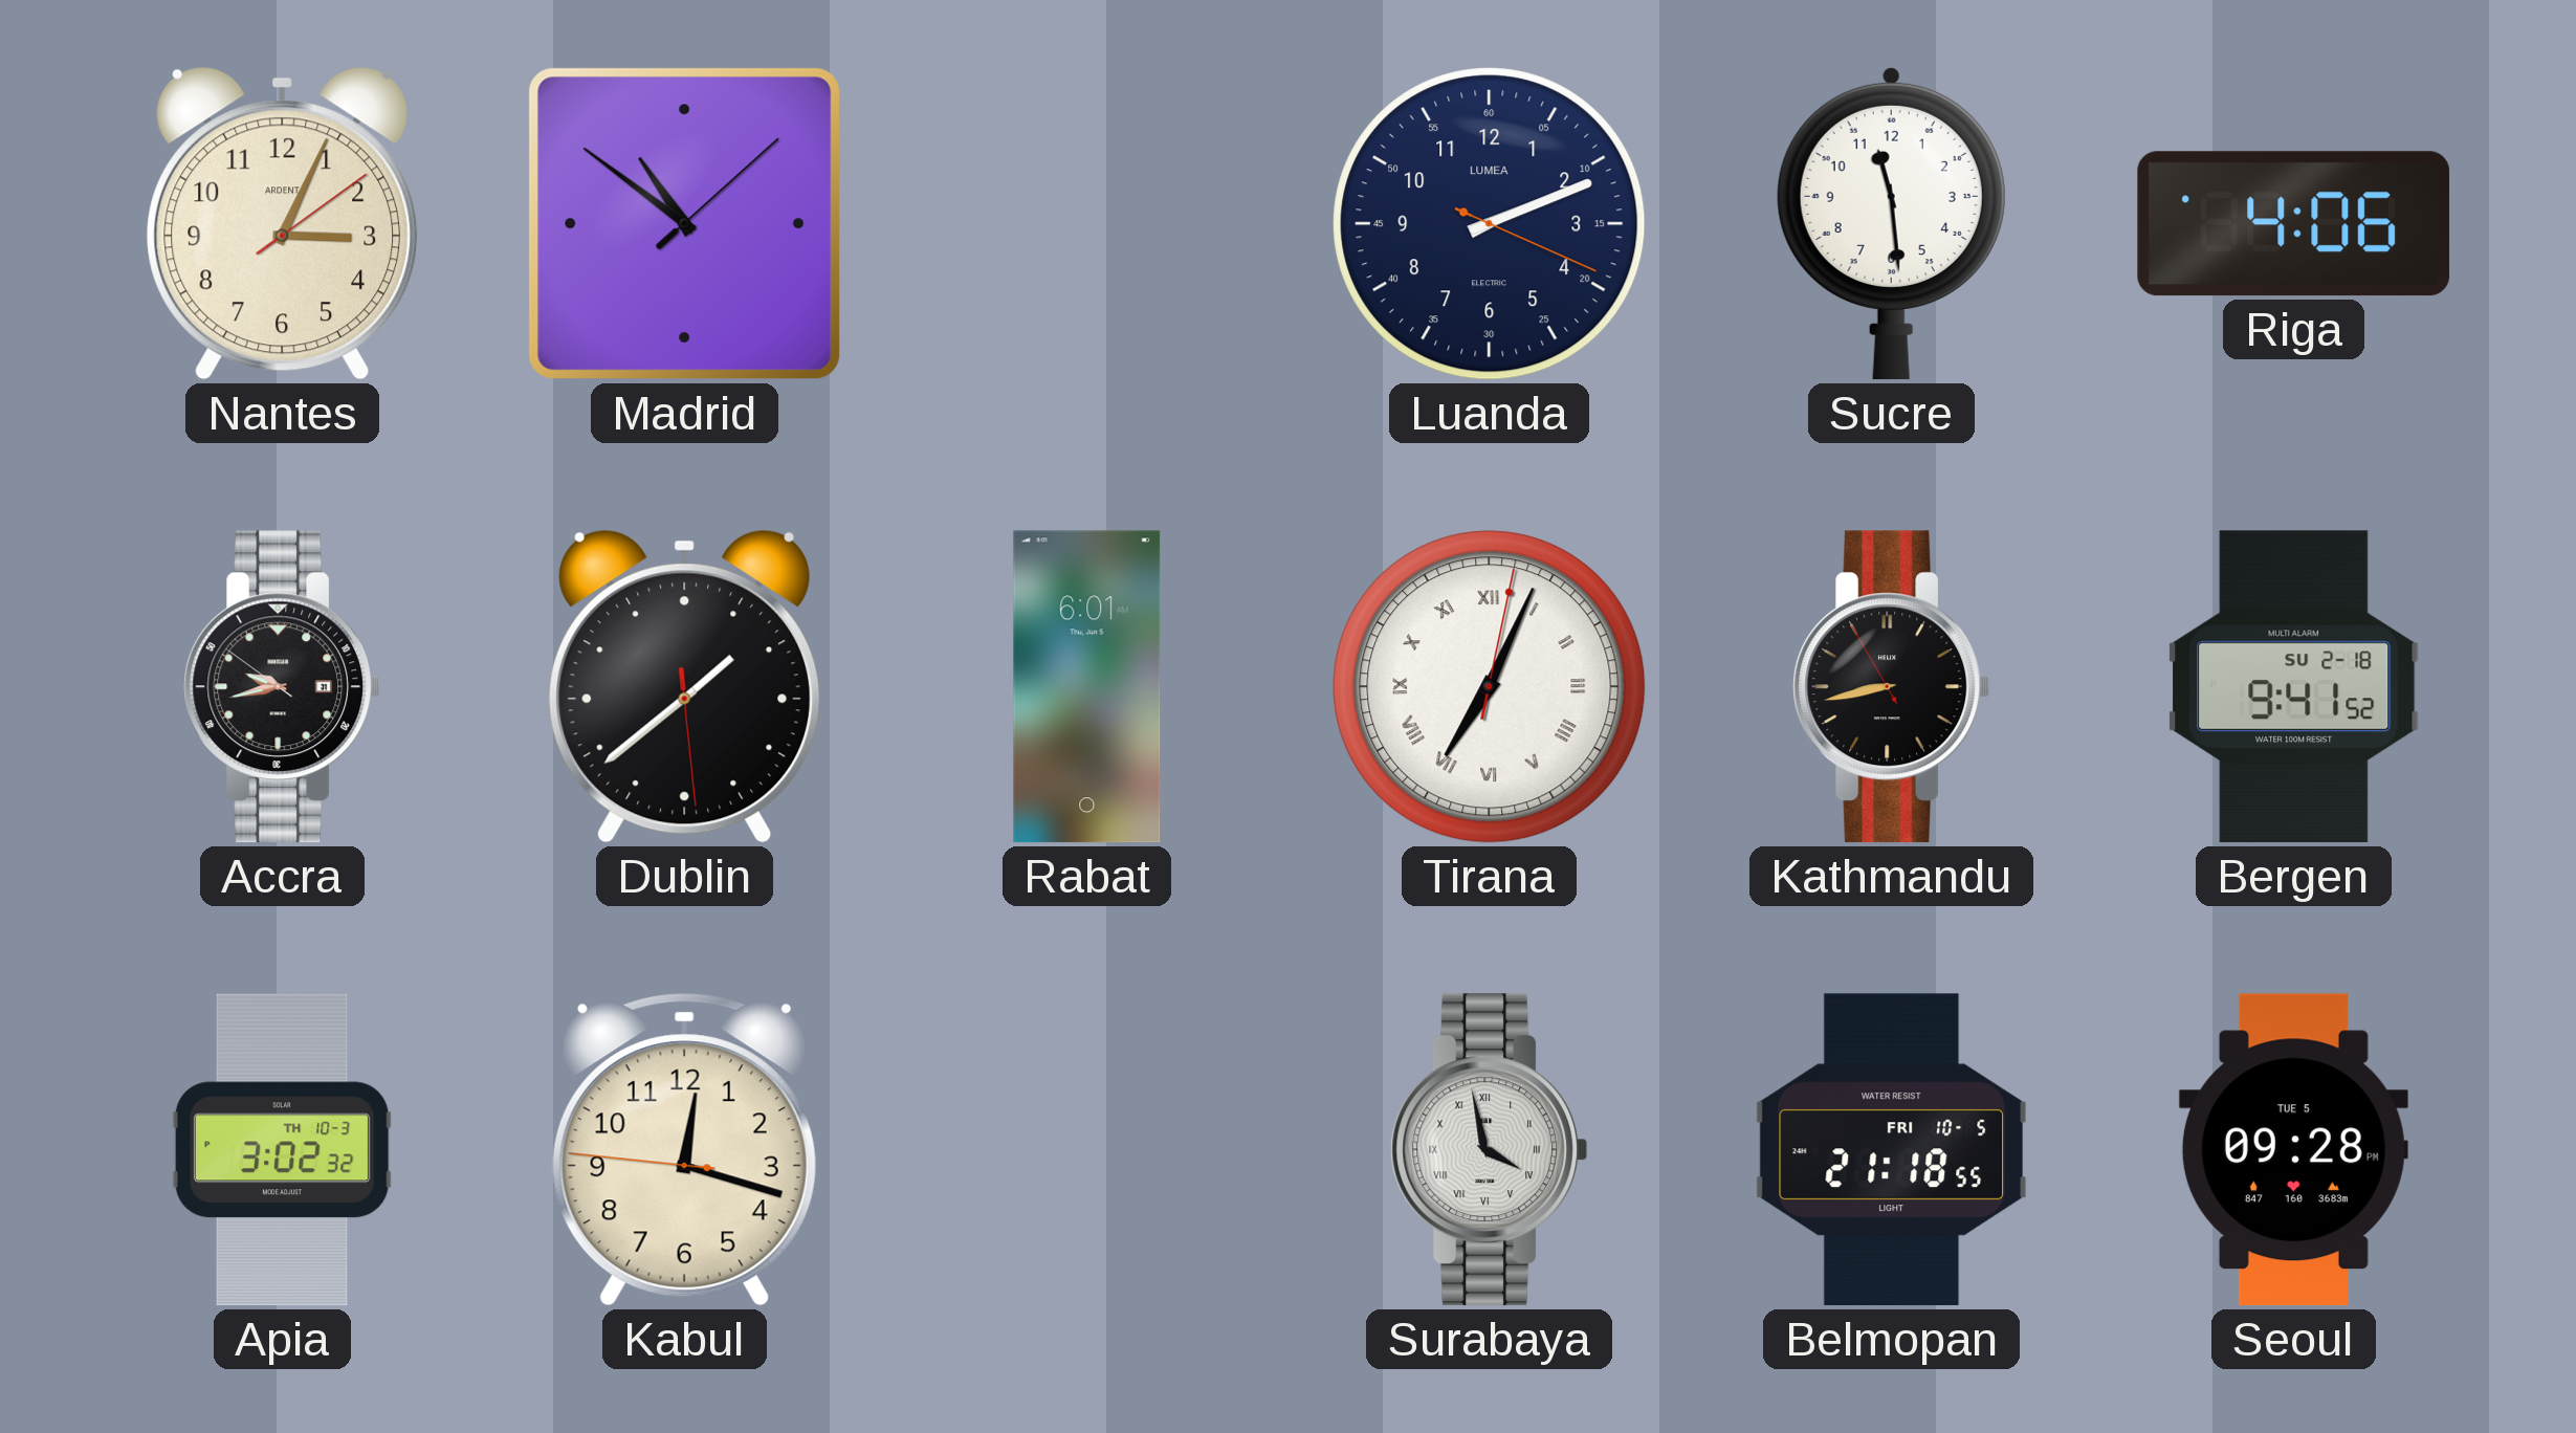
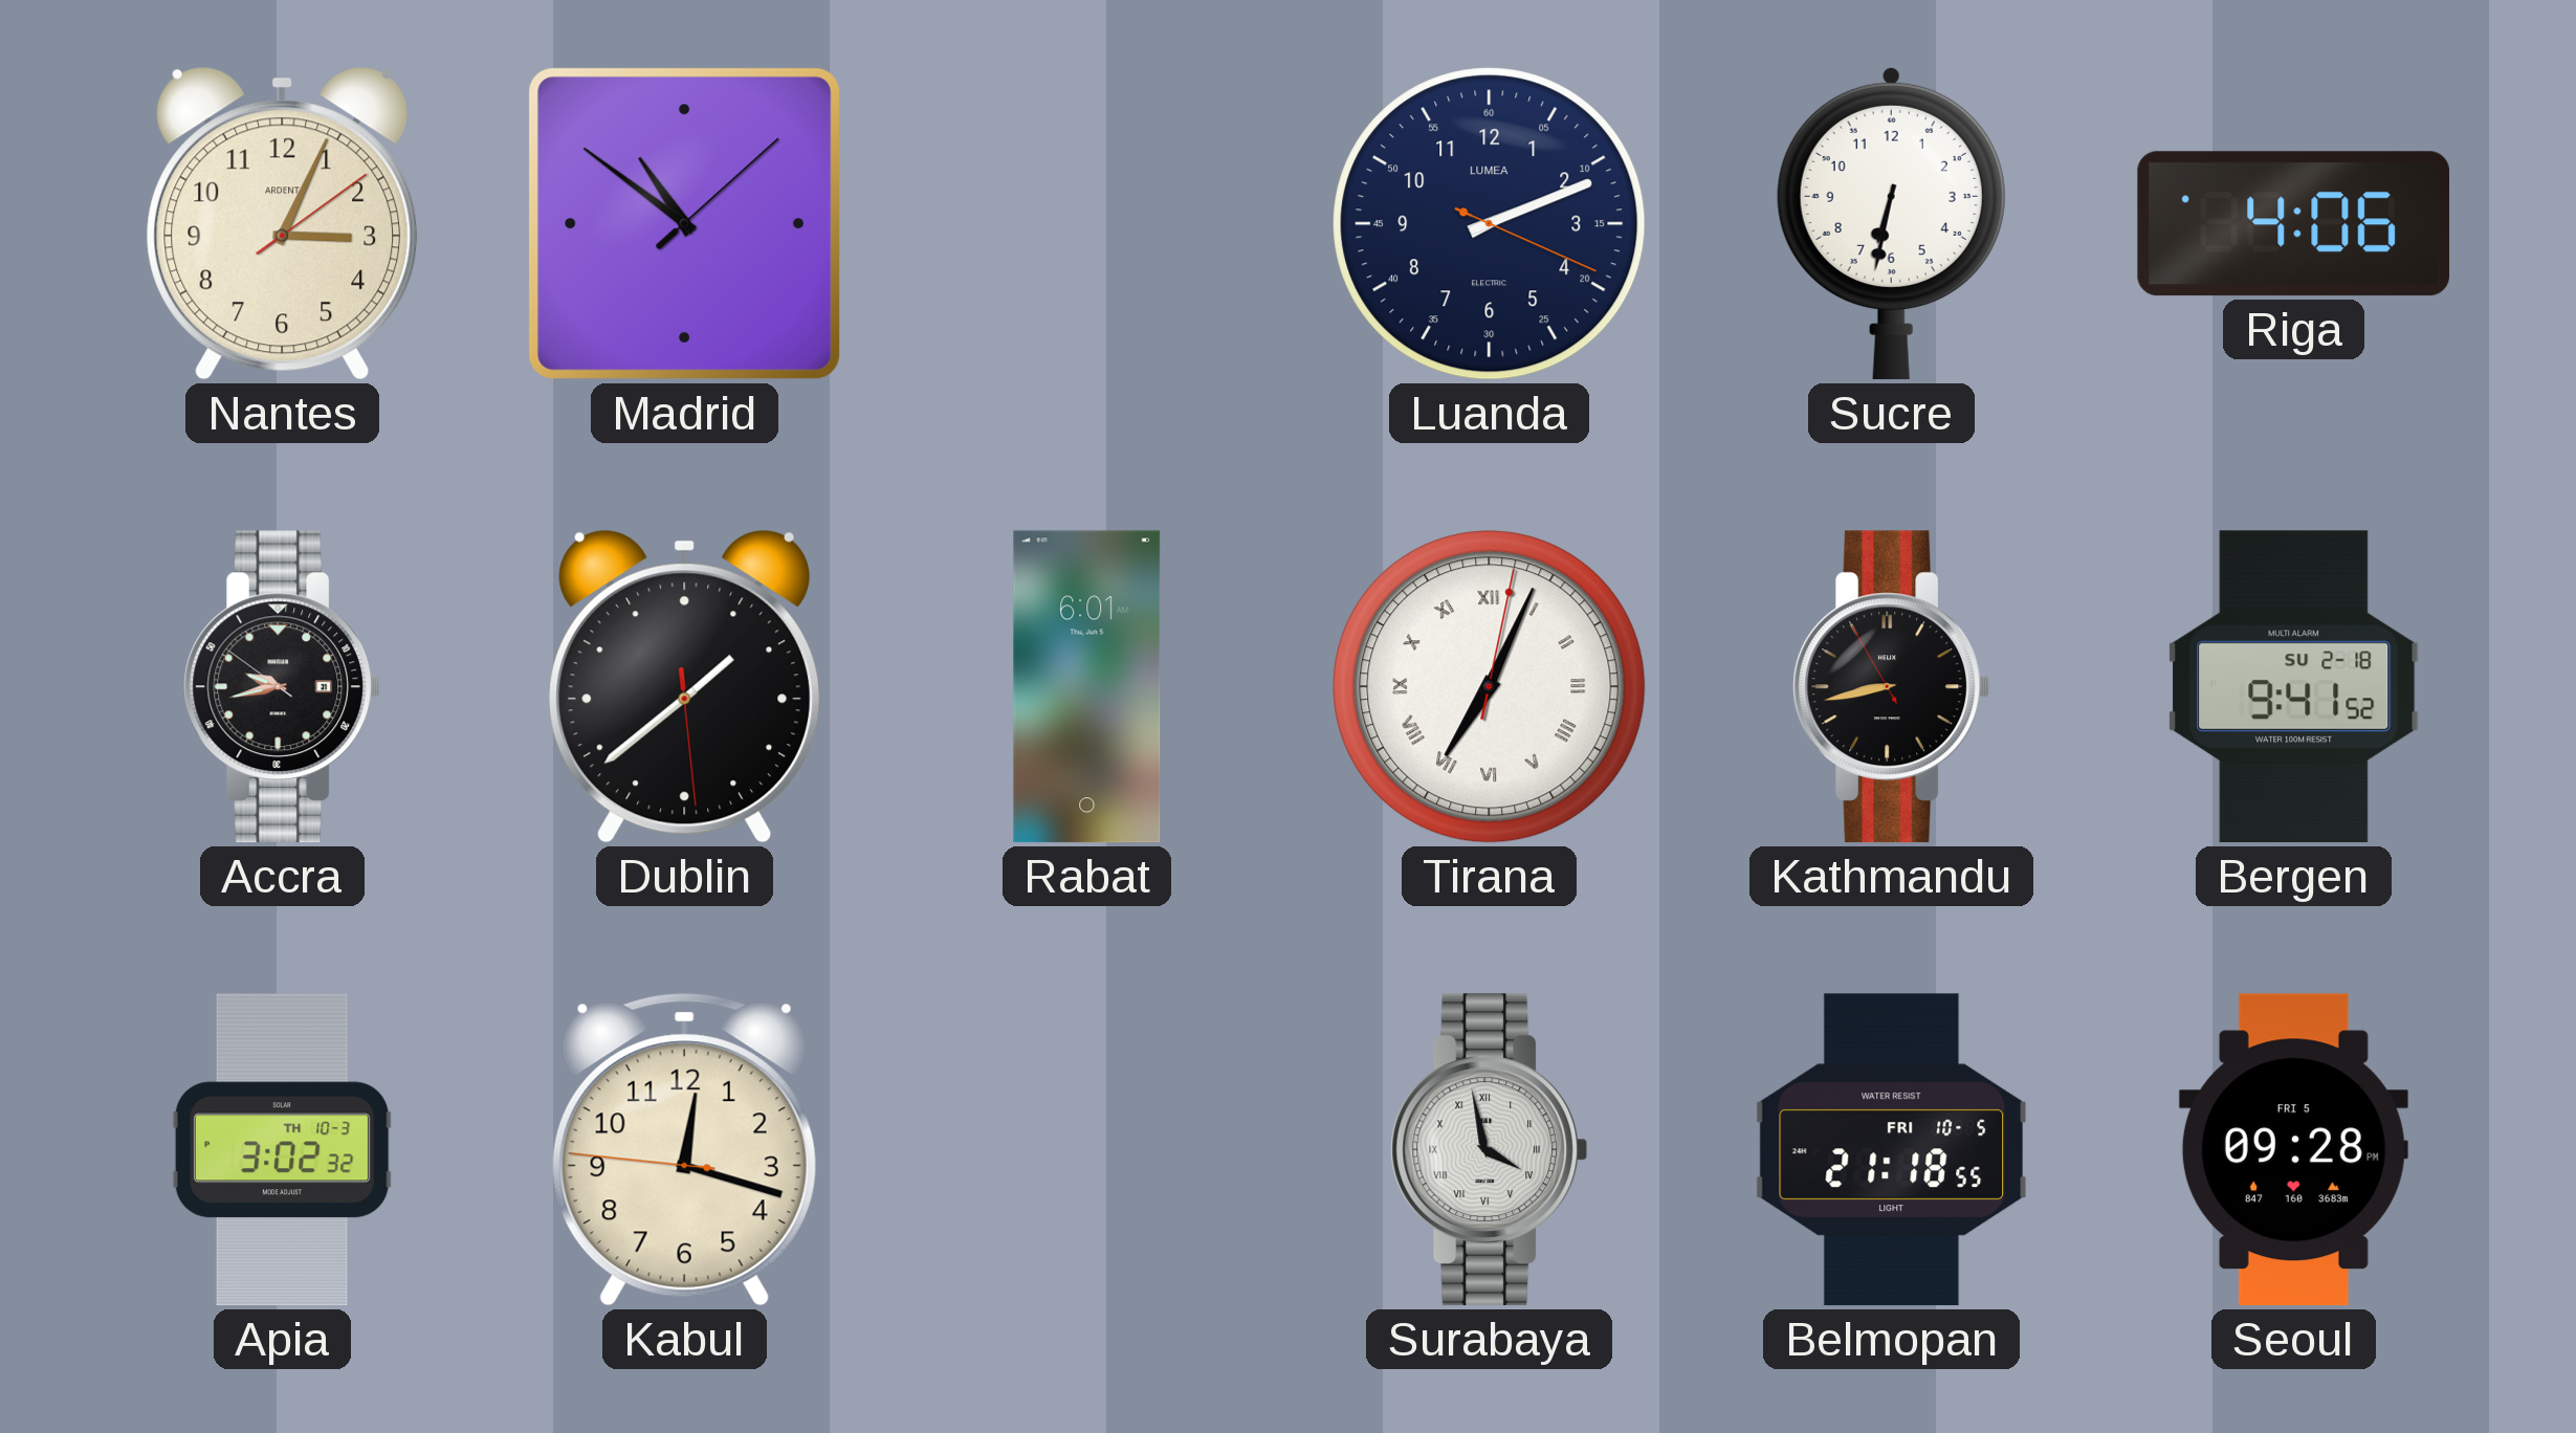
Sucre: 11:29 -> 6:32 (1891, 223)
Seoul date: TUE 5 -> FRI 5 (2293, 1150)
